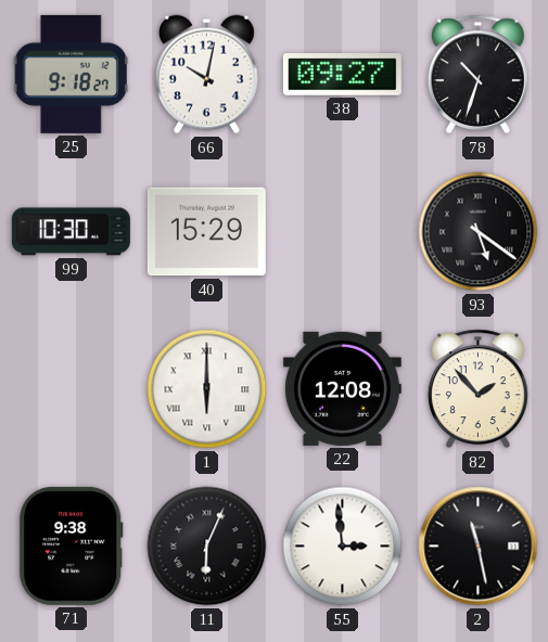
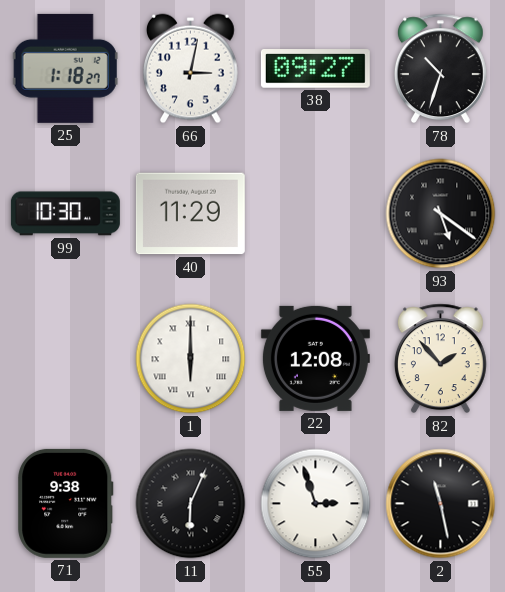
25: 9:18 -> 1:18 (65, 68)
66: 10:02 -> 3:02 (191, 69)
40: 15:29 -> 11:29 (190, 214)
55: 2:59 -> 2:57 (316, 504)
